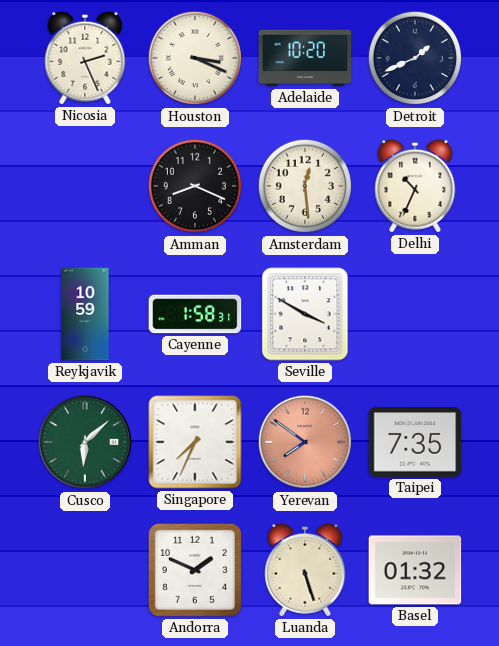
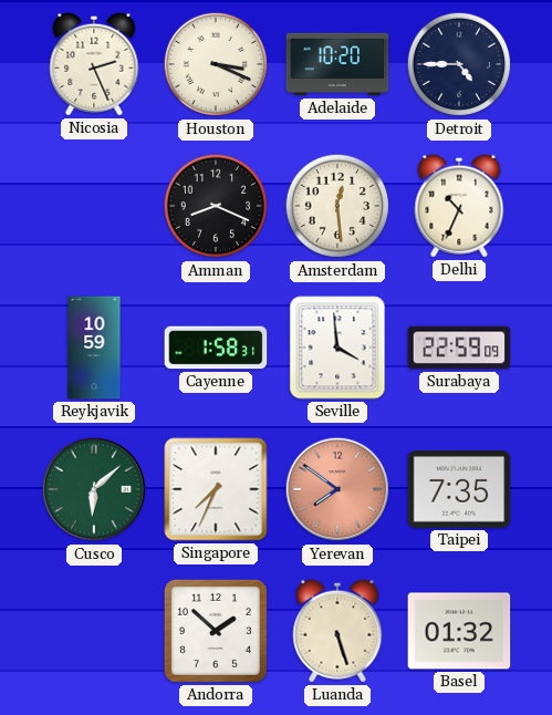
Detroit: 1:41 -> 4:45 (459, 64)
Seville: 3:50 -> 3:59 (337, 348)
Surabaya: none -> 22:59 (459, 348)
Andorra: 1:49 -> 1:52 (216, 631)
